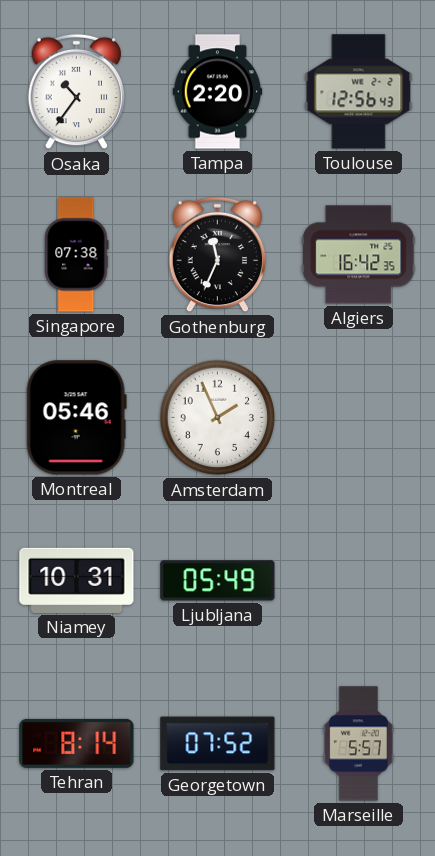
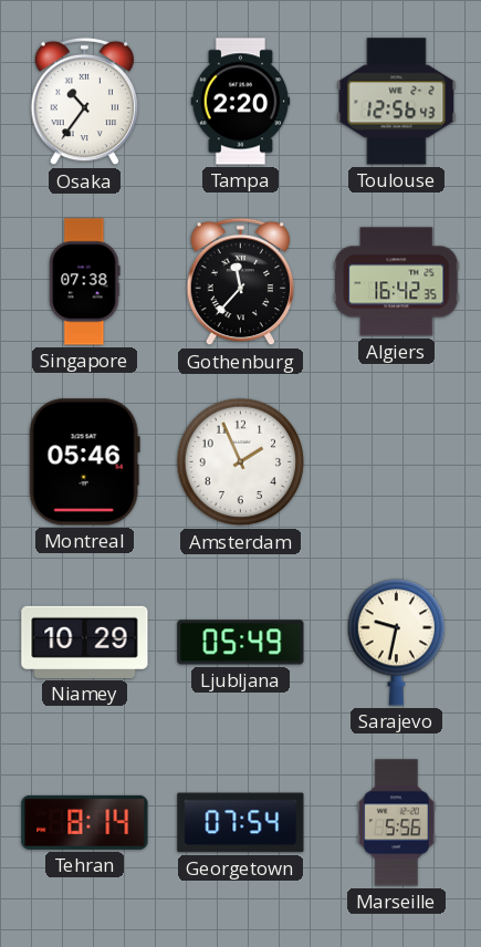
Gothenburg: 11:34 -> 11:37 (241, 282)
Niamey: 10:31 -> 10:29 (85, 642)
Sarajevo: none -> 9:32 (396, 643)
Georgetown: 07:52 -> 07:54 (241, 823)
Marseille: 5:57 -> 5:56 (396, 823)
